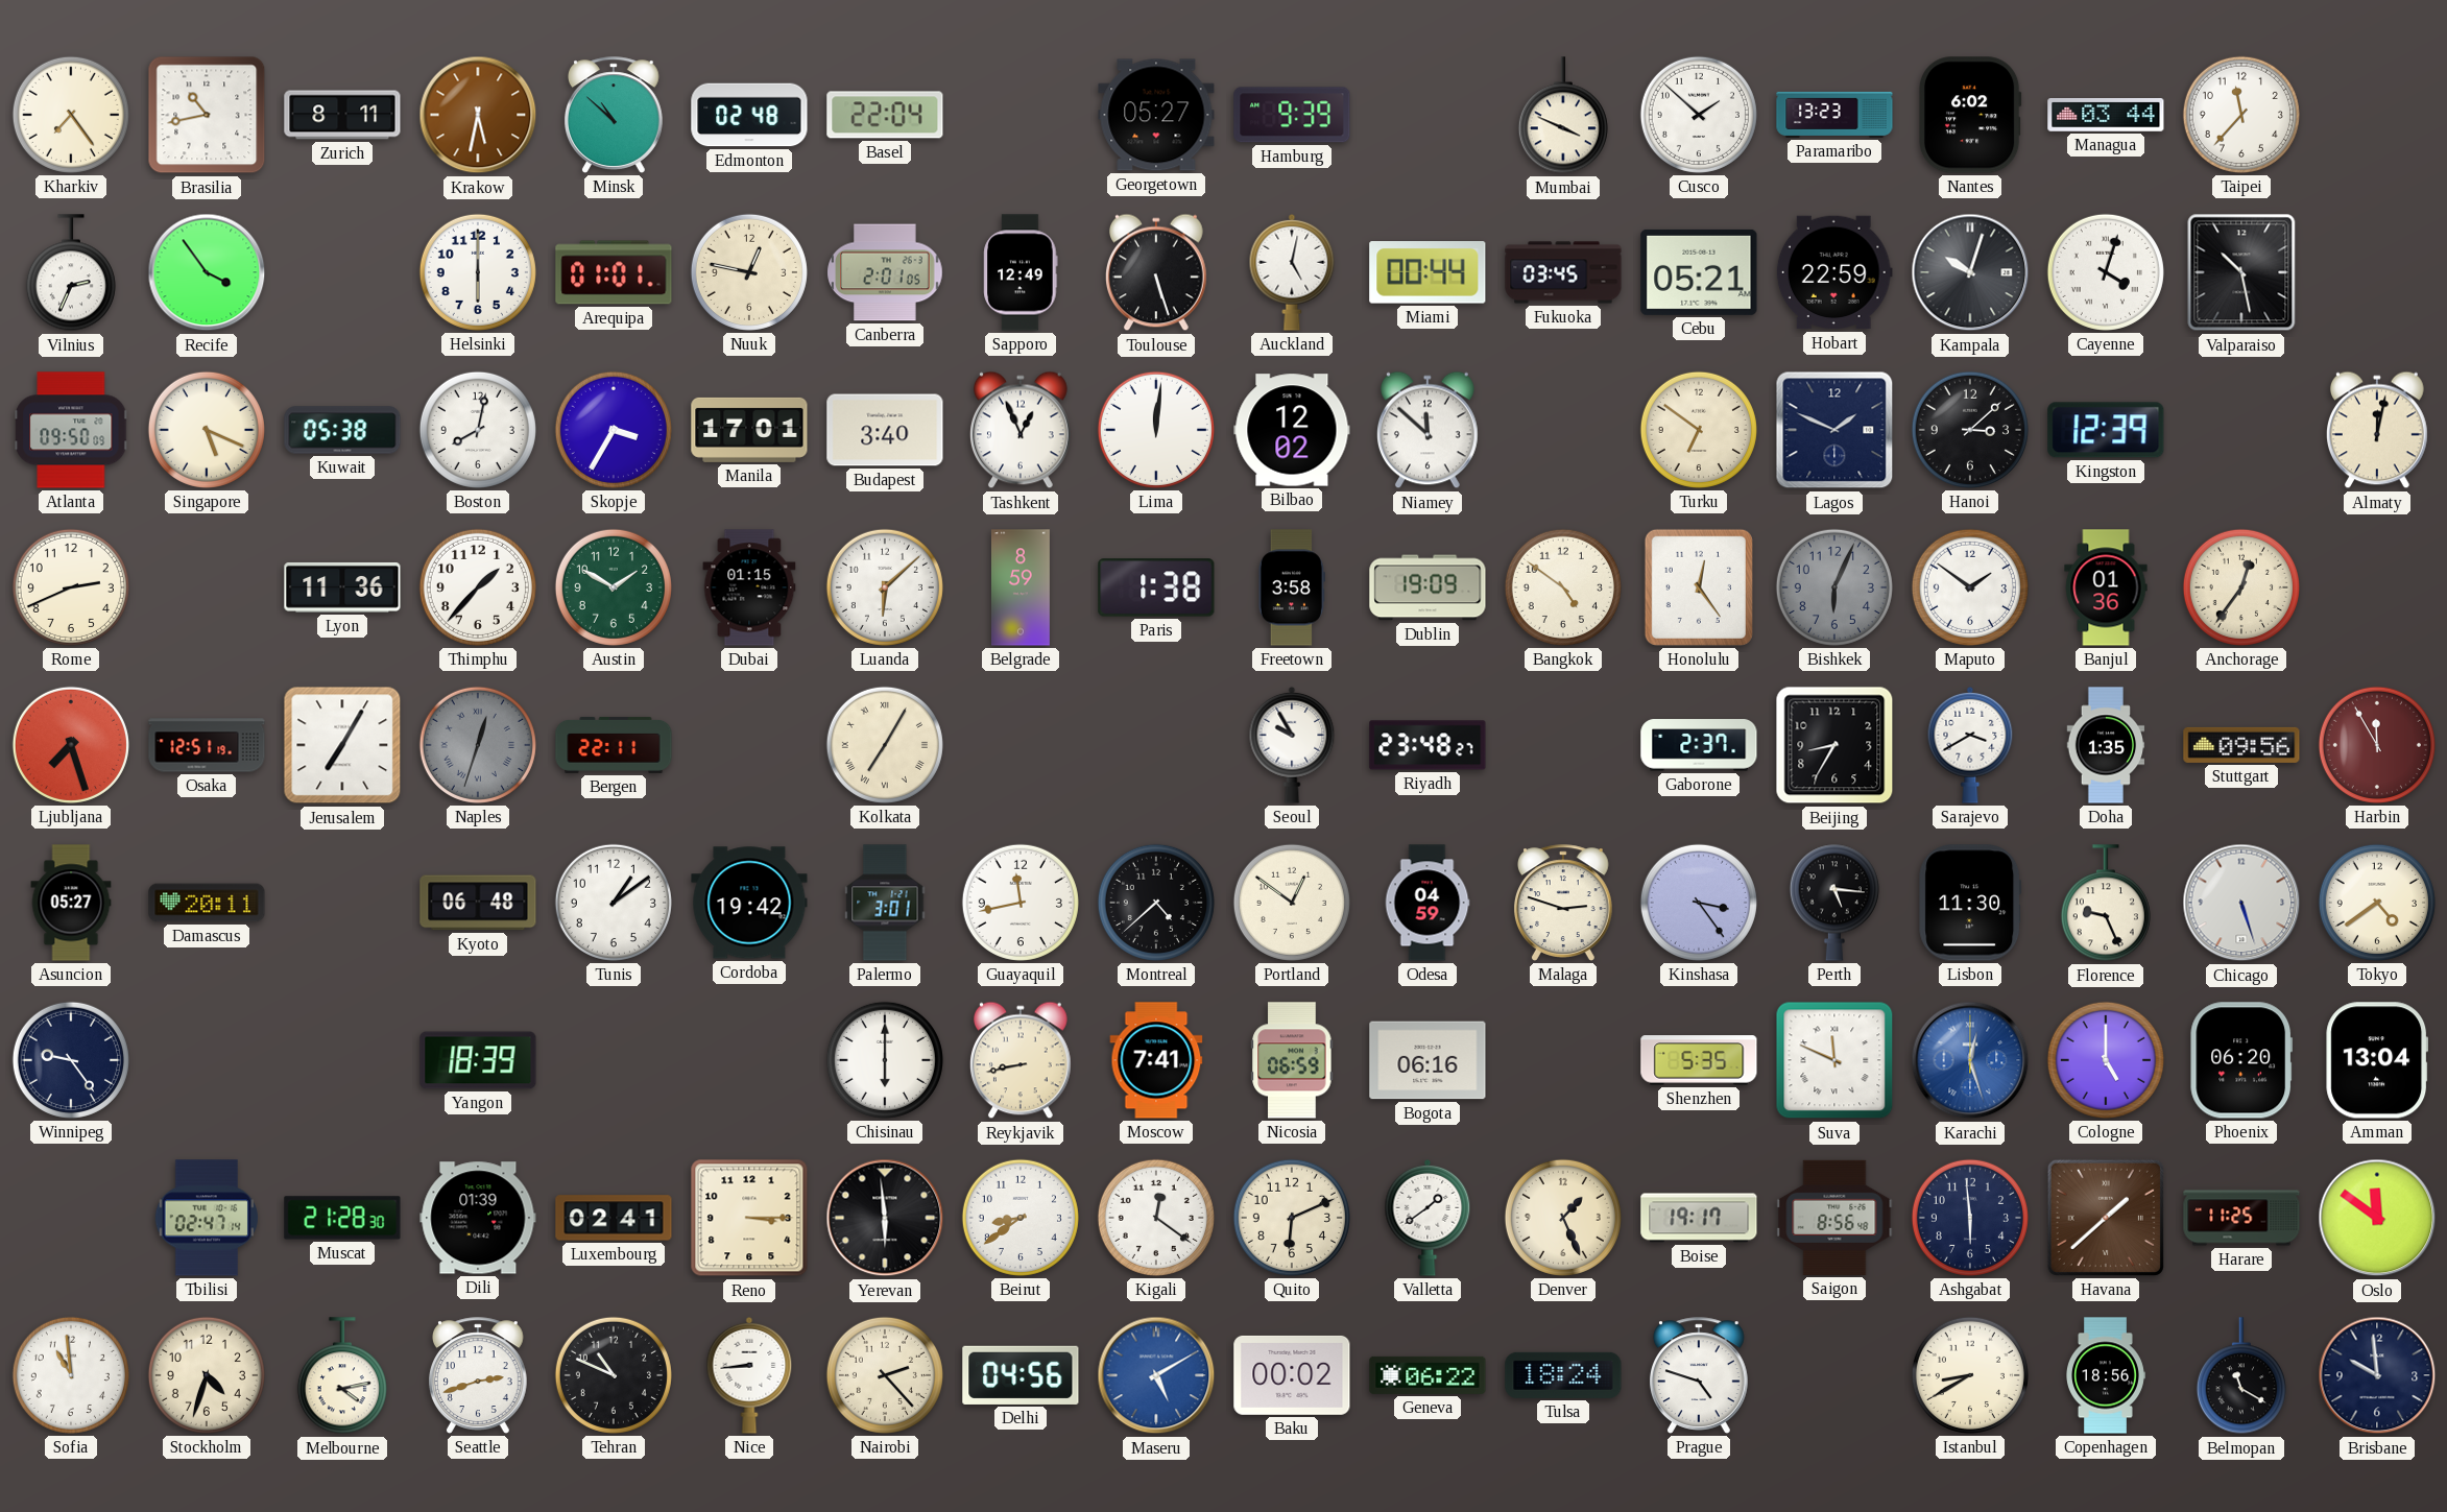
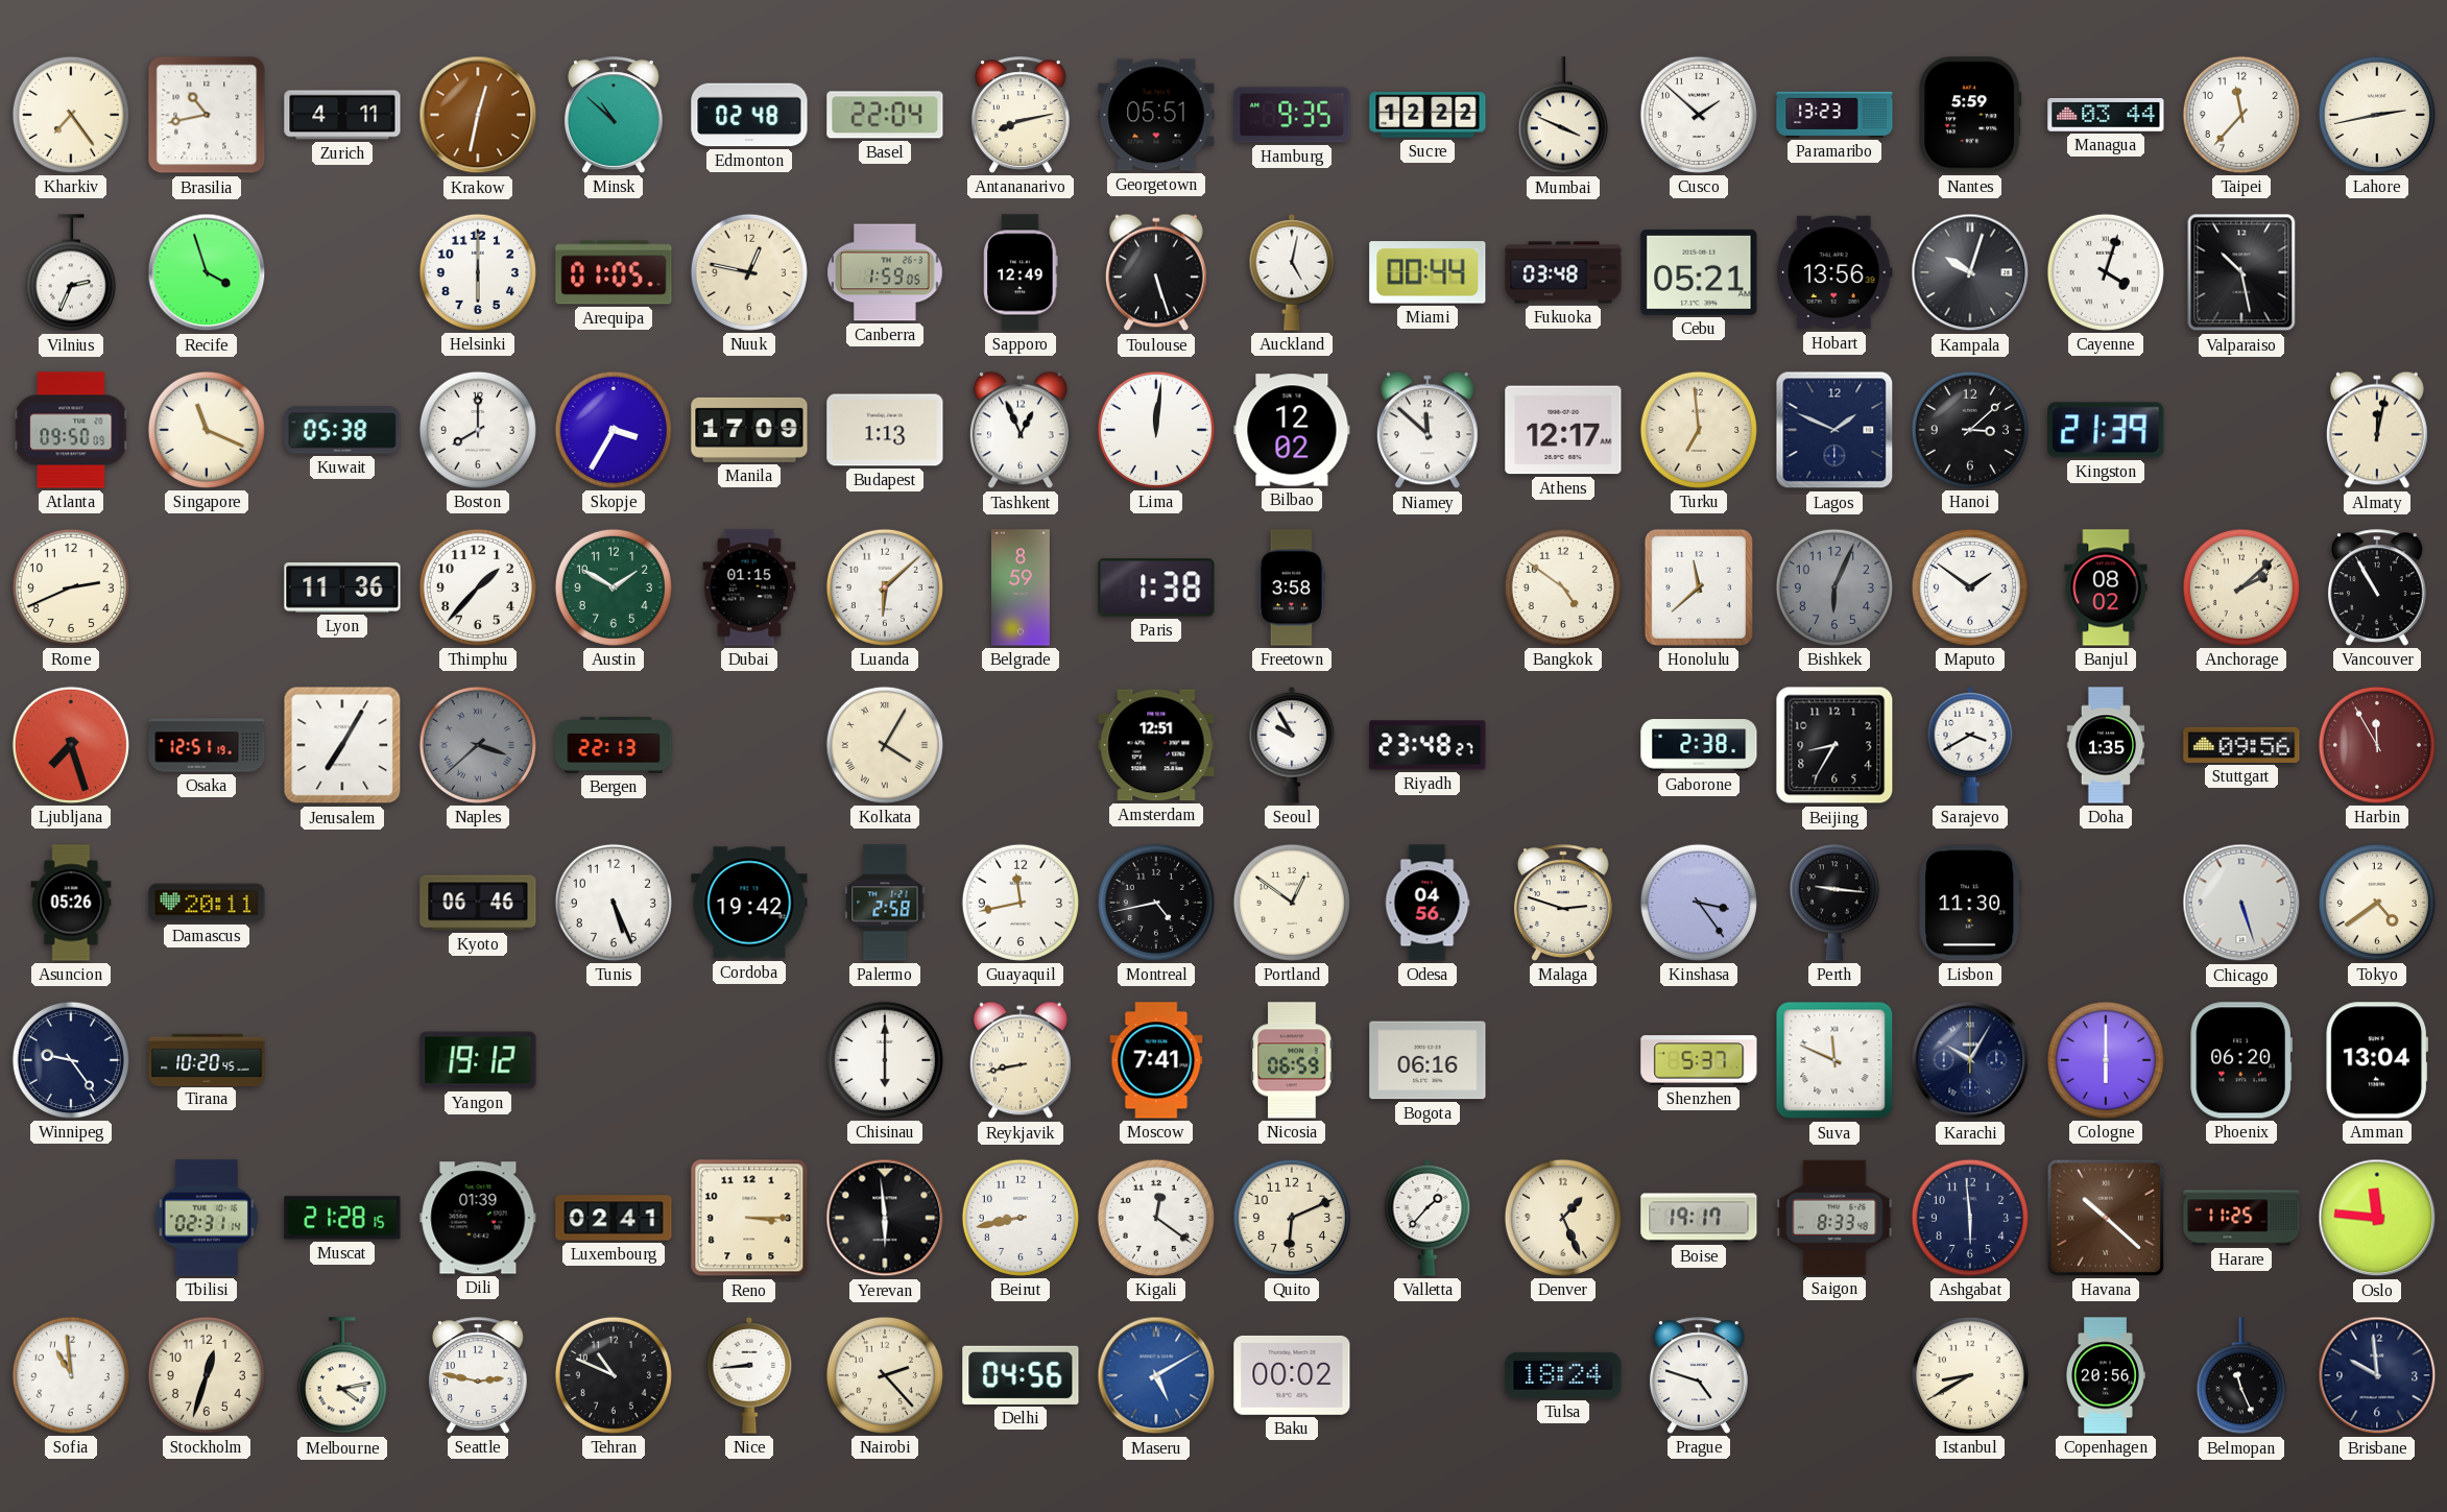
Zurich: 8:11 -> 4:11 (342, 115)
Krakow: 5:32 -> 12:32 (478, 115)
Antananarivo: none -> 8:13 (1021, 115)
Georgetown: 05:27 -> 05:51 (1156, 115)
Hamburg: 9:39 -> 9:35 (1292, 115)
Sucre: none -> 12:22 (1428, 115)
Nantes: 6:02 -> 5:59 (1970, 115)
Lahore: none -> 2:43 (2377, 115)
Recife: 3:54 -> 3:57 (207, 272)
Arequipa: 01:01 -> 01:05 (614, 272)
Canberra: 2:01 -> 1:59 (885, 272)
Fukuoka: 03:45 -> 03:48 (1563, 272)
Hobart: 22:59 -> 13:56 (1834, 272)
Singapore: 5:19 -> 11:19 (207, 430)
Boston: 8:02 -> 8:00 (478, 430)
Manila: 17:01 -> 17:09 (749, 430)
Budapest: 3:40 -> 1:13 (885, 430)
Athens: none -> 12:17 (1563, 430)
Turku: 6:51 -> 6:59 (1699, 430)
Kingston: 12:39 -> 21:39 (2106, 430)
Dublin: 19:09 -> none (1428, 587)
Honolulu: 12:24 -> 11:38 (1699, 587)
Banjul: 01:36 -> 08:02 (2106, 587)
Anchorage: 12:36 -> 2:08 (2241, 587)
Vancouver: none -> 10:55 (2377, 587)
Naples: 12:33 -> 3:38 (478, 745)
Bergen: 22:11 -> 22:13 (614, 745)
Kolkata: 7:05 -> 4:05 (885, 745)
Amsterdam: none -> 12:51 (1156, 745)
Gaborone: 2:37 -> 2:38 (1699, 745)
Asuncion: 05:27 -> 05:26 (71, 903)
Kyoto: 06:48 -> 06:46 (478, 903)
Tunis: 1:09 -> 5:26 (614, 903)
Palermo: 3:01 -> 2:58 (885, 903)
Montreal: 4:38 -> 4:43 (1156, 903)
Odesa: 04:59 -> 04:56 (1428, 903)
Perth: 5:16 -> 9:16 (1834, 903)
Florence: 9:26 -> none (2106, 904)
Tirana: none -> 10:20 (207, 1059)
Yangon: 18:39 -> 19:12 (478, 1060)
Shenzhen: 5:35 -> 5:37 (1699, 1060)
Karachi: 12:27 -> 10:05 (1970, 1060)
Karachi dial: blue -> navy (1970, 1060)
Cologne: 5:00 -> 6:00 (2106, 1060)
Tbilisi: 02:47 -> 02:31 (206, 1218)
Muscat: 21:28:30 -> 21:28:15 (342, 1218)
Beirut: 8:39 -> 8:43 (1021, 1218)
Valletta: 1:39 -> 1:37 (1428, 1218)
Saigon: 8:56 -> 8:33 (1834, 1218)
Havana: 1:38 -> 10:22 (2106, 1218)
Oslo: 11:51 -> 11:46 (2377, 1218)
Stockholm: 4:33 -> 12:33 (207, 1375)
Seattle: 2:42 -> 2:47 (478, 1375)
Geneva: 06:22 -> none (1428, 1375)
Copenhagen: 18:56 -> 20:56 (2106, 1375)
Belmopan: 11:20 -> 11:26 (2241, 1376)
